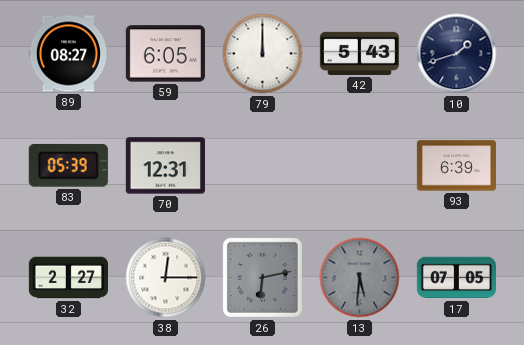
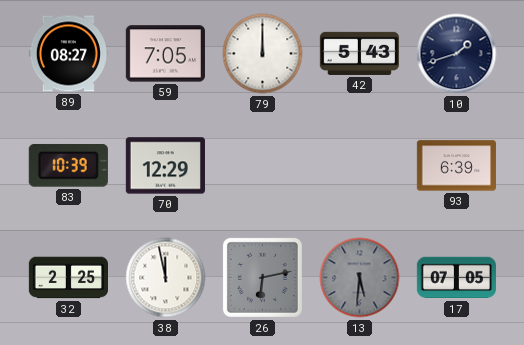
59: 6:05 -> 7:05 (165, 54)
83: 05:39 -> 10:39 (68, 165)
70: 12:31 -> 12:29 (165, 166)
32: 2:27 -> 2:25 (68, 278)
38: 12:15 -> 11:58 (166, 278)
